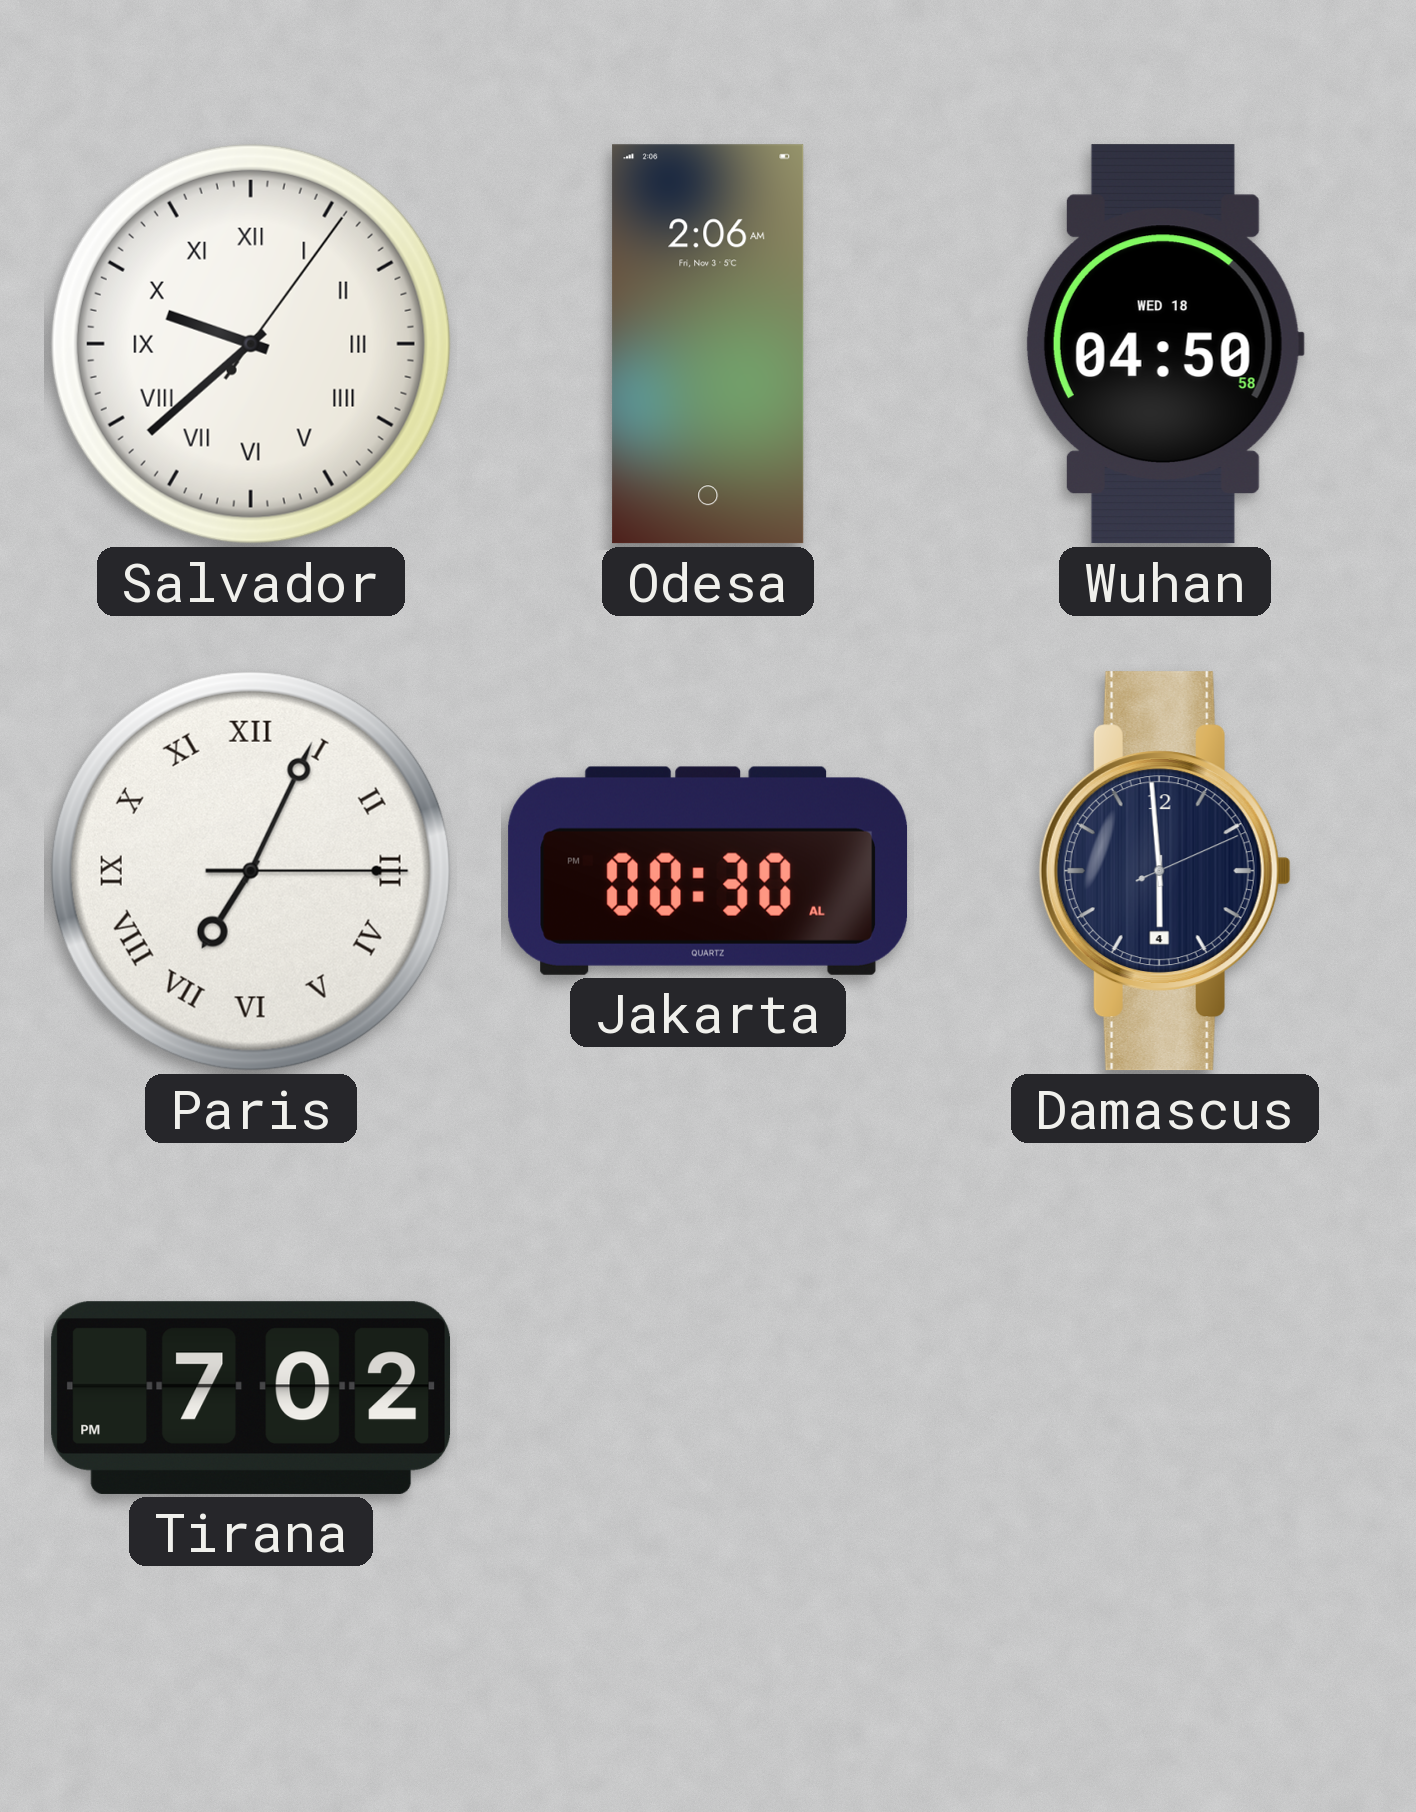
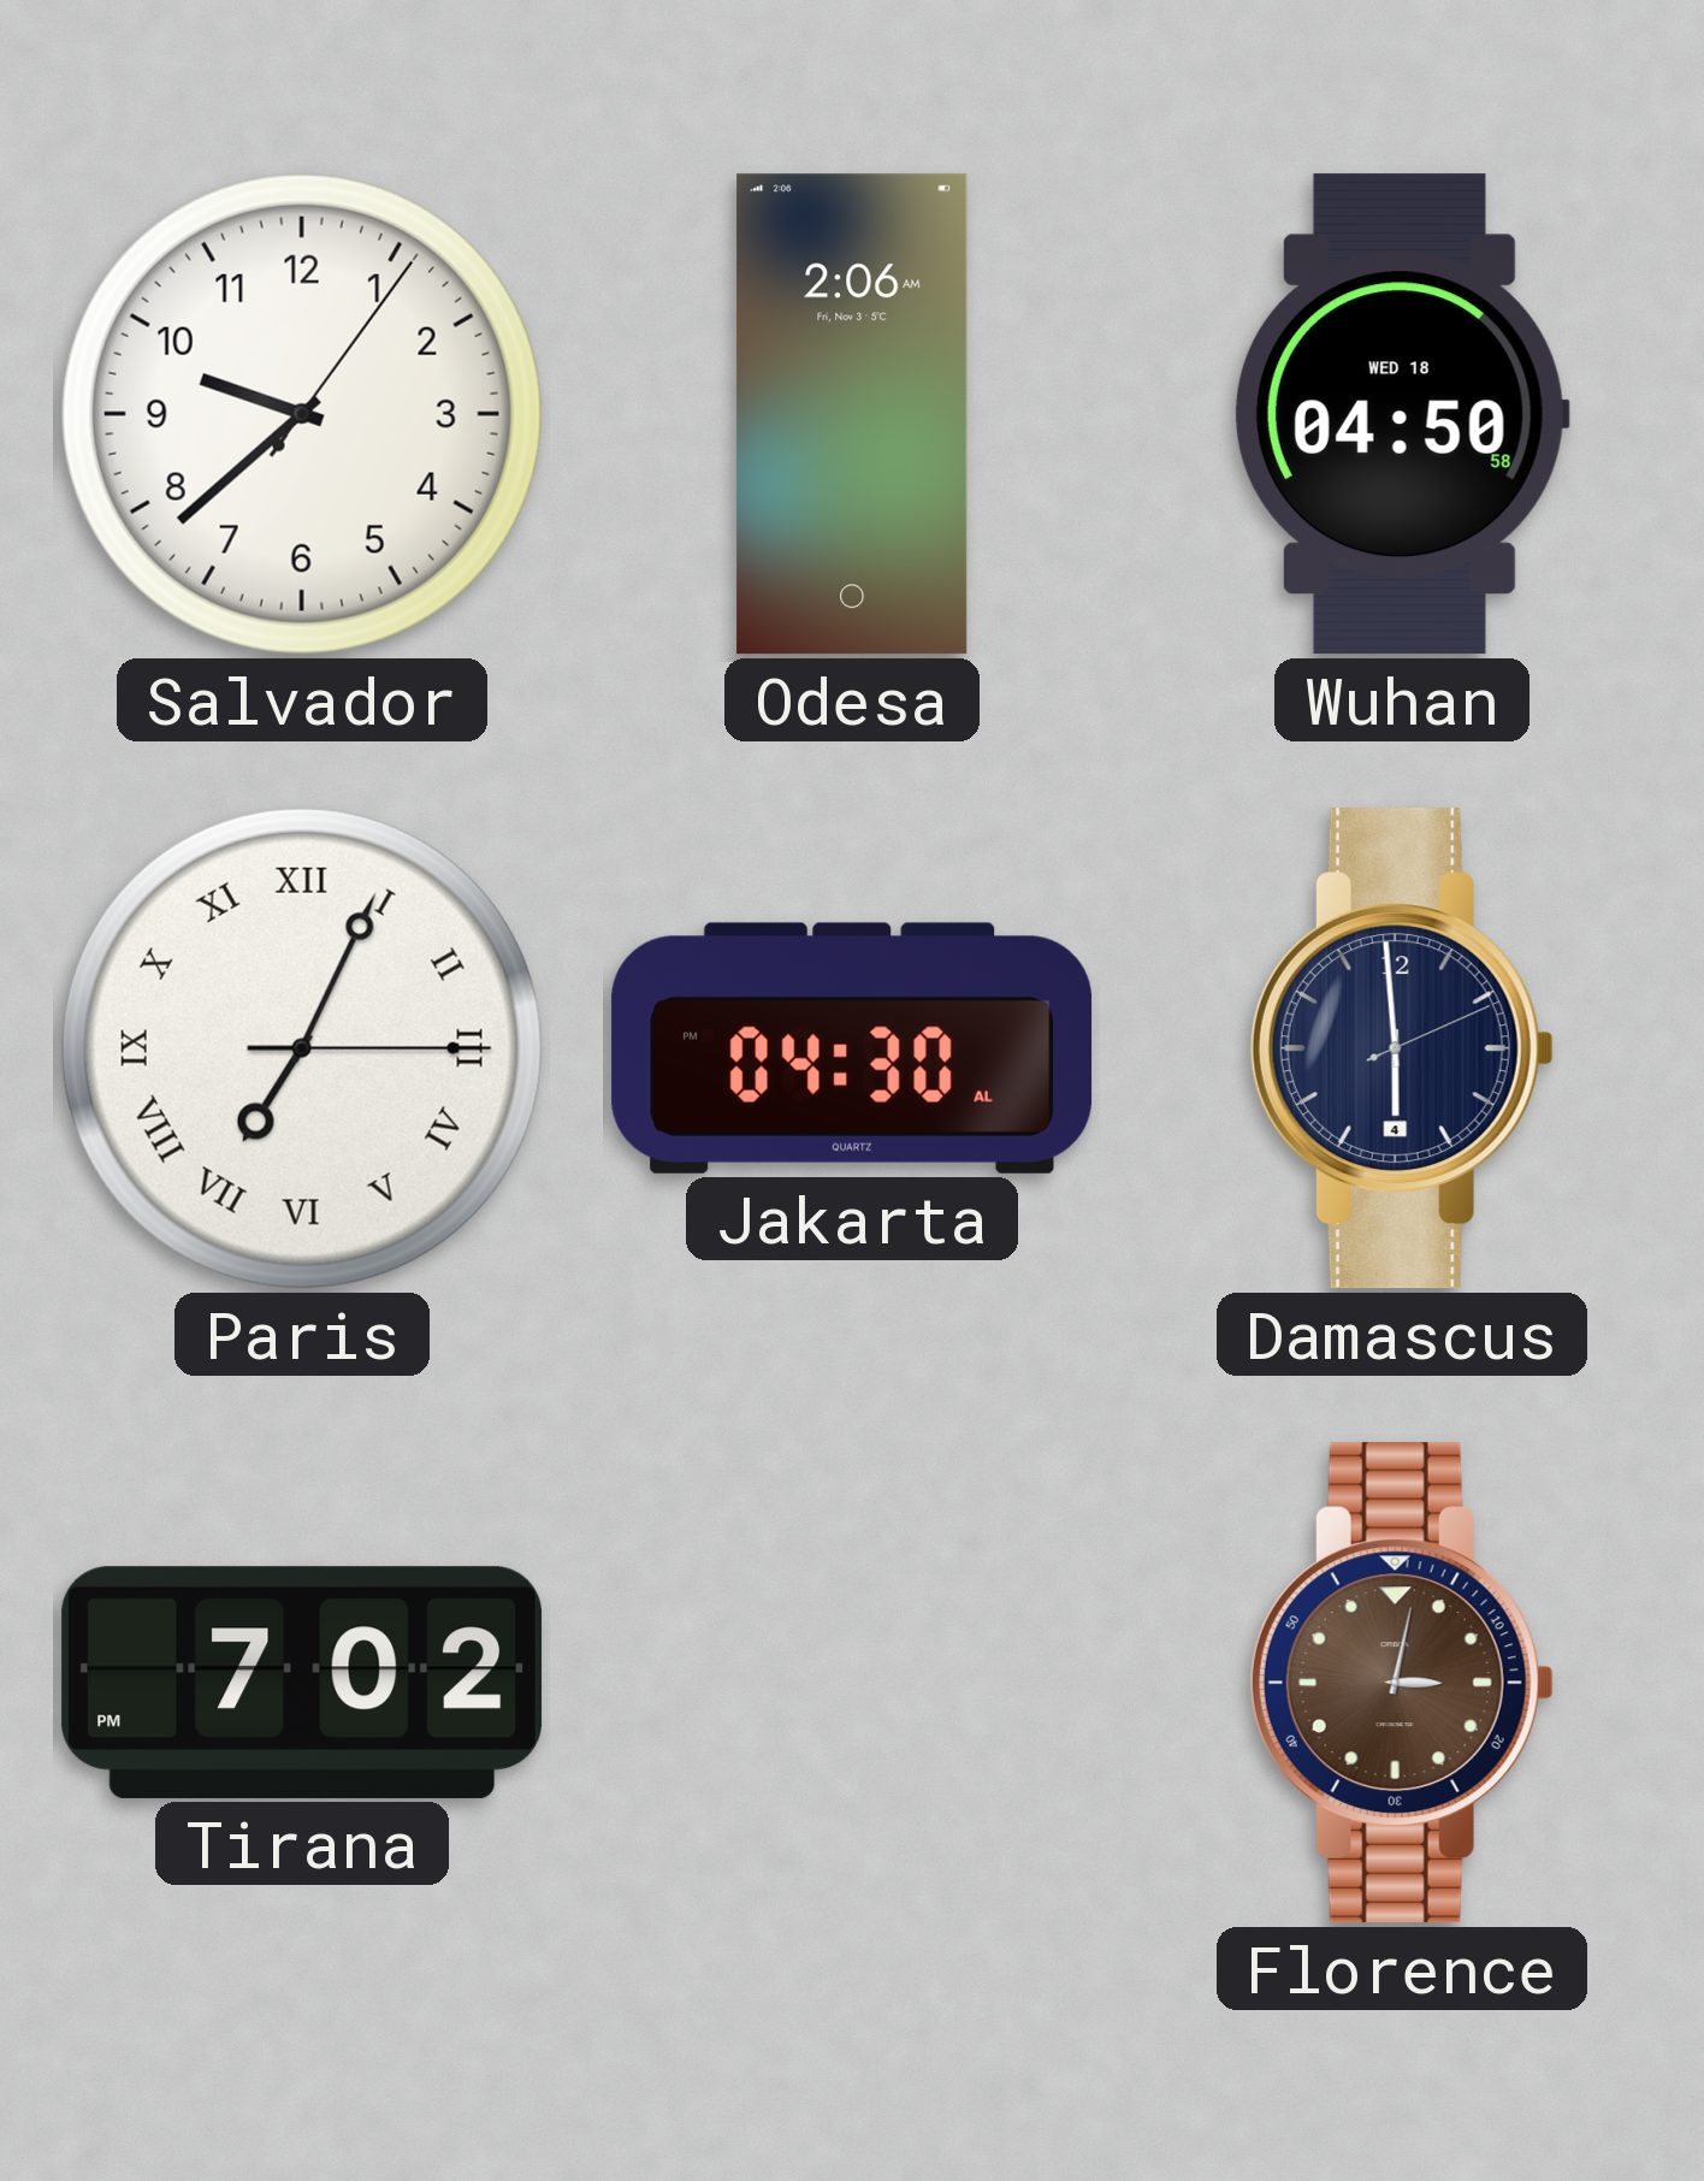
Salvador numerals: Roman -> Arabic (302, 414)
Jakarta: 00:30 -> 04:30 (852, 1048)
Florence: none -> 3:02 (1402, 1683)
